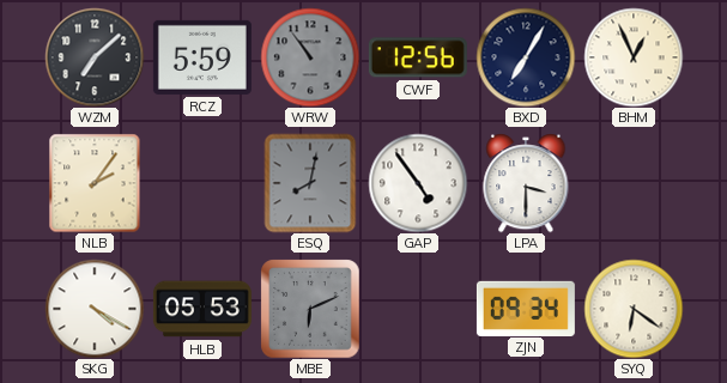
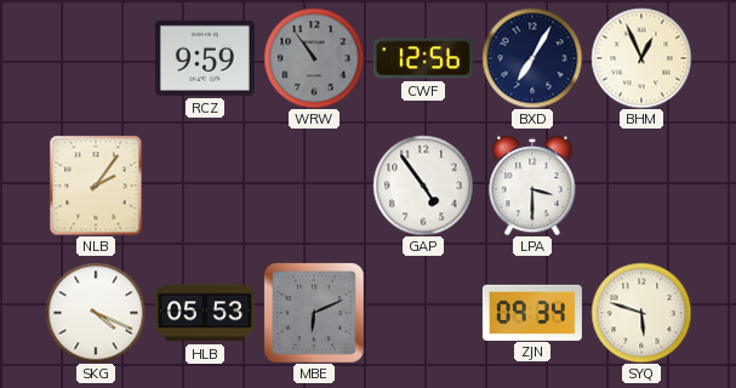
WZM: 7:08 -> none (95, 57)
RCZ: 5:59 -> 9:59 (205, 58)
ESQ: 8:02 -> none (310, 183)
SKG: 4:20 -> 4:19 (96, 313)
SYQ: 6:21 -> 5:48 (641, 313)
